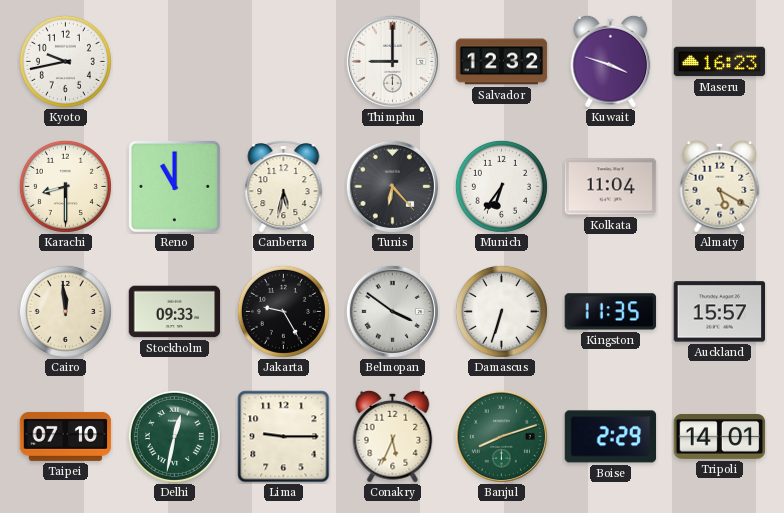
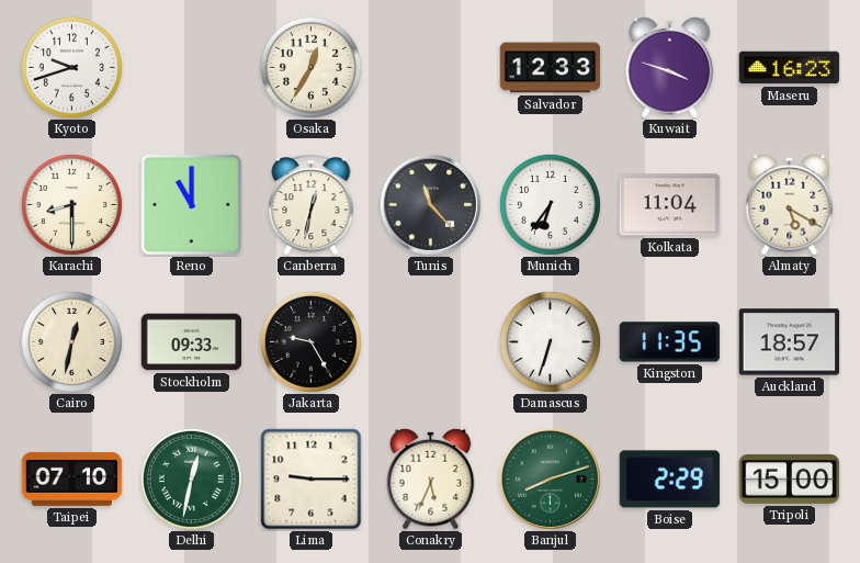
Kyoto: 9:43 -> 9:42 (71, 67)
Osaka: none -> 12:35 (310, 67)
Thimphu: 9:00 -> none (392, 61)
Salvador: 12:32 -> 12:33 (551, 68)
Canberra: 5:32 -> 12:32 (312, 205)
Tunis: 6:23 -> 11:23 (430, 204)
Cairo: 11:59 -> 12:32 (71, 341)
Belmopan: 3:51 -> none (392, 311)
Auckland: 15:57 -> 18:57 (790, 342)
Tripoli: 14:01 -> 15:00 (790, 478)
